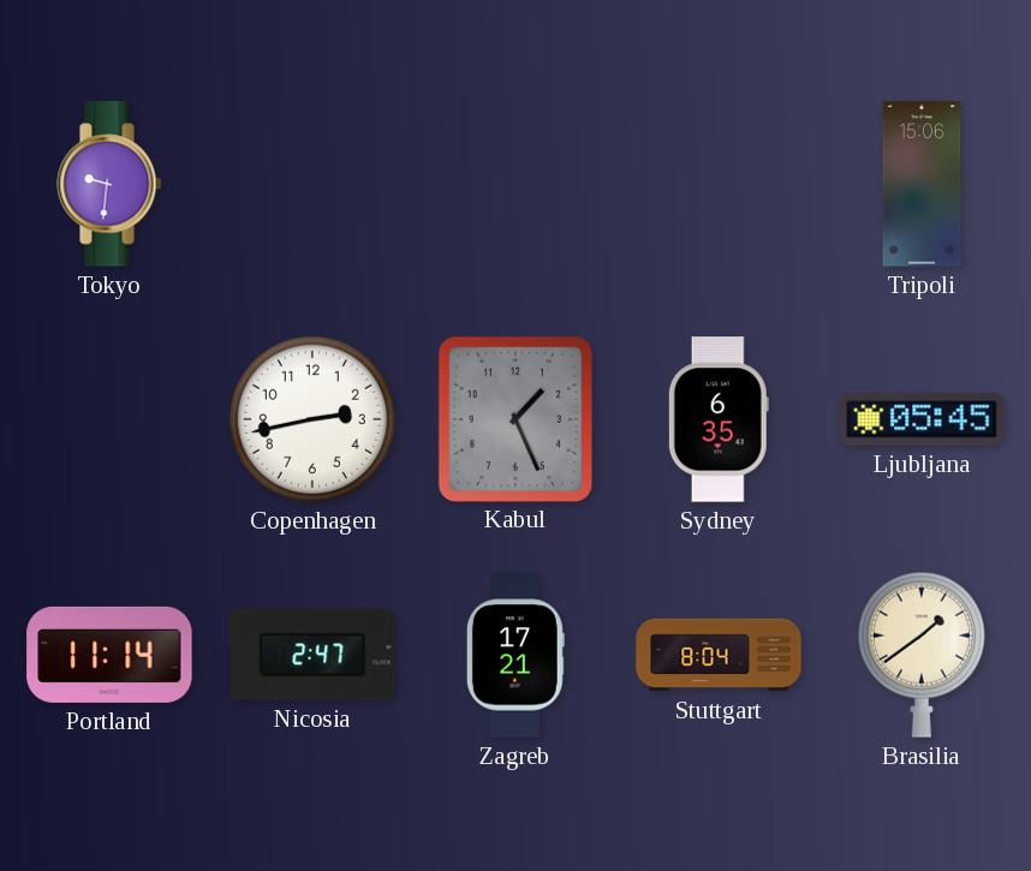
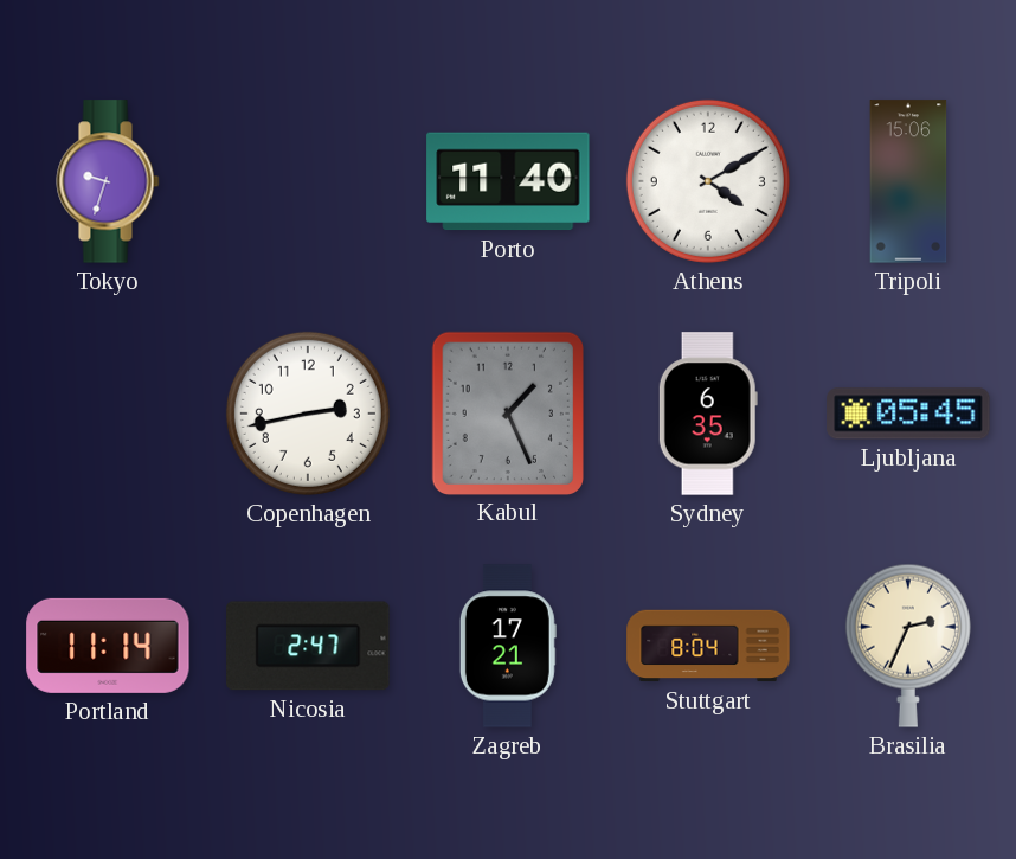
Tokyo: 9:31 -> 9:33 (108, 181)
Porto: none -> 11:40 (508, 181)
Athens: none -> 4:10 (708, 181)
Brasilia: 1:39 -> 2:34 (908, 646)
